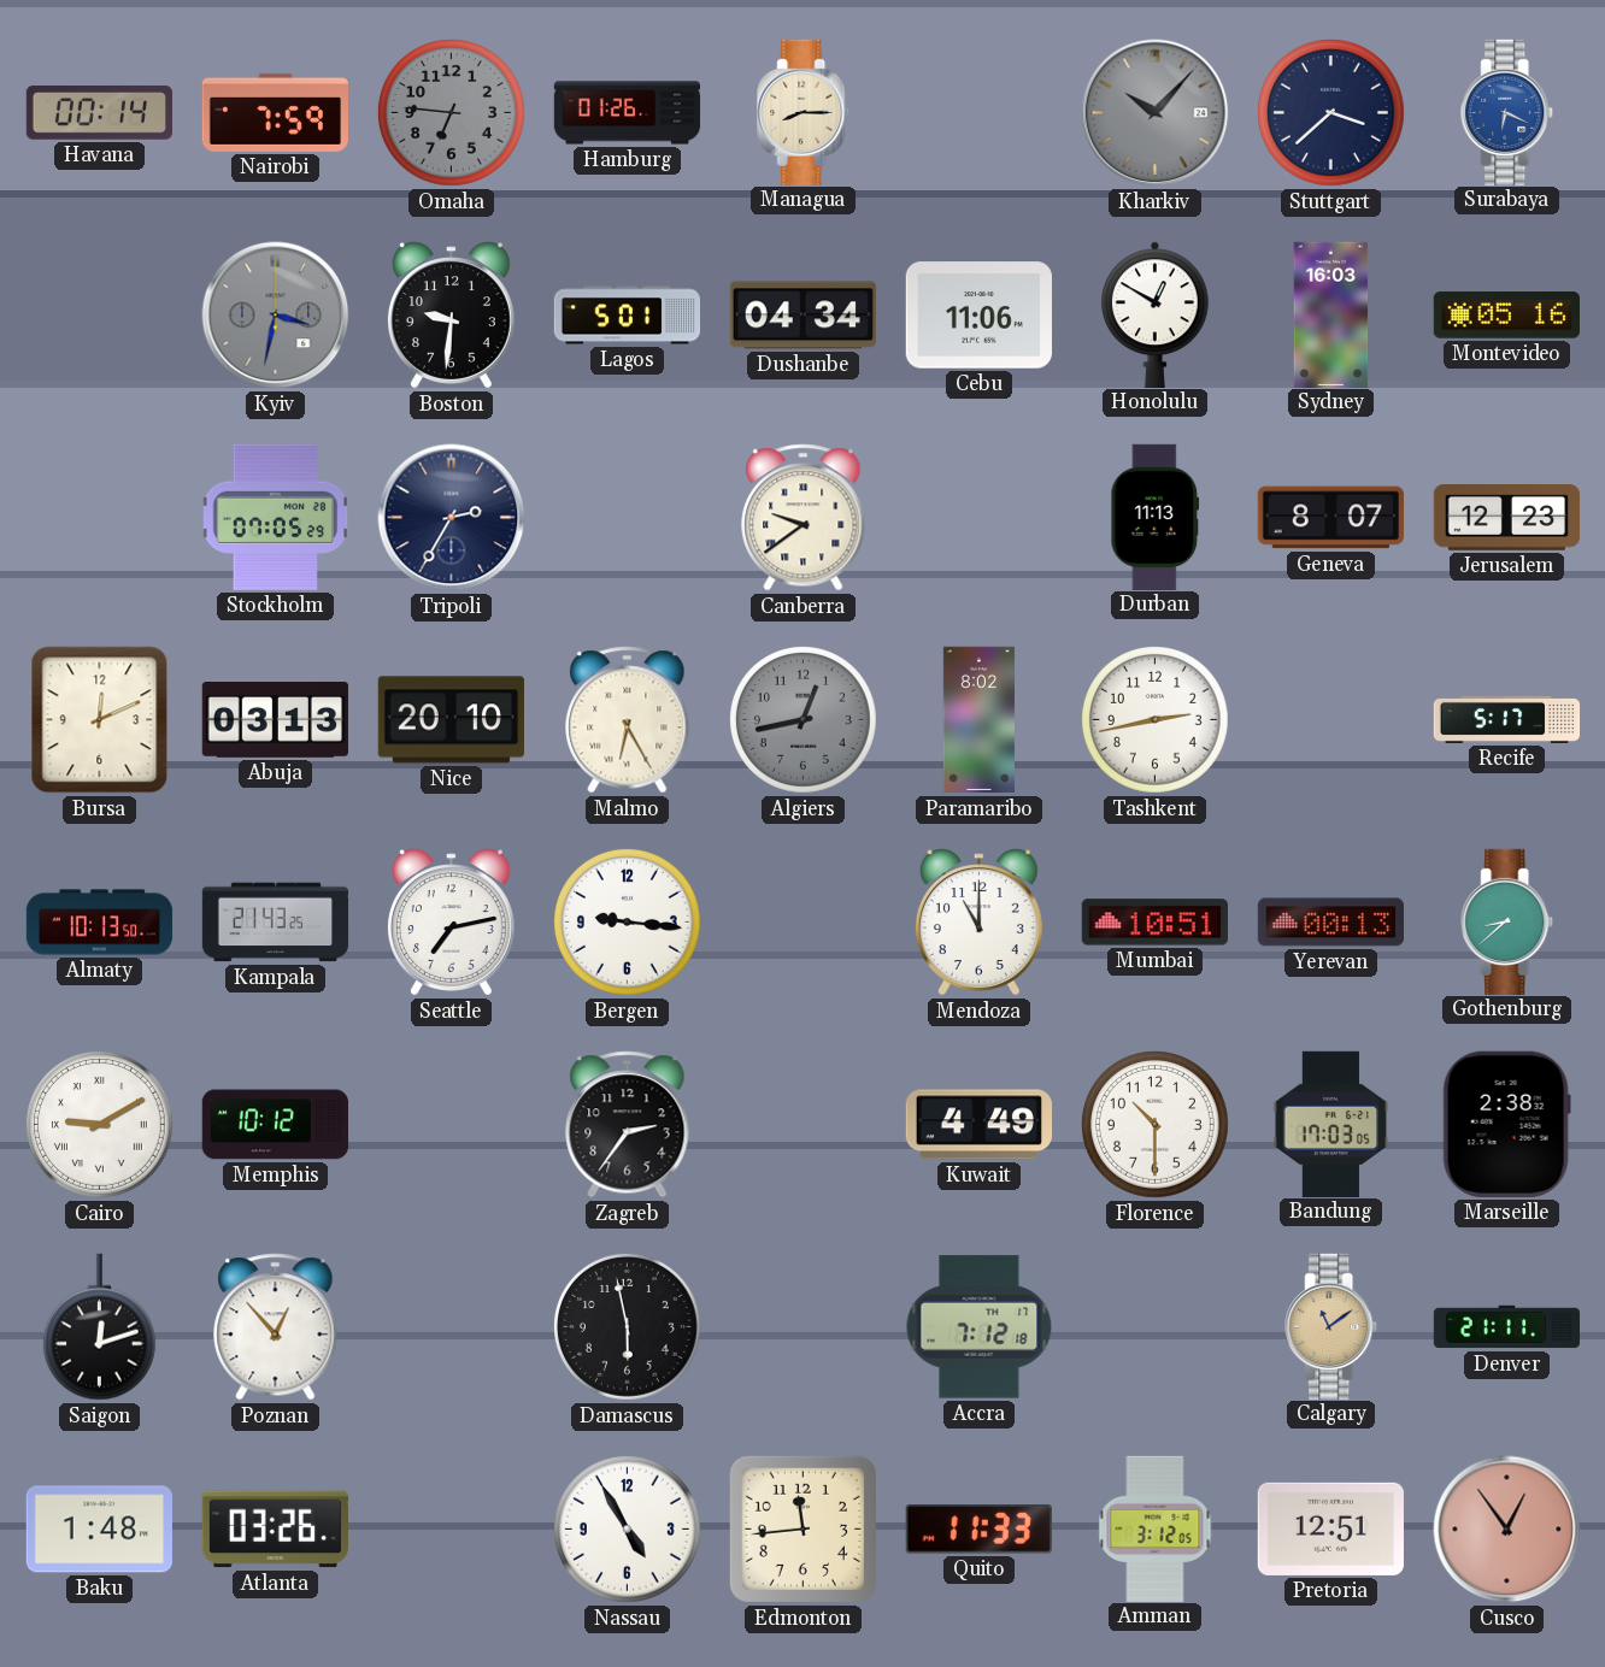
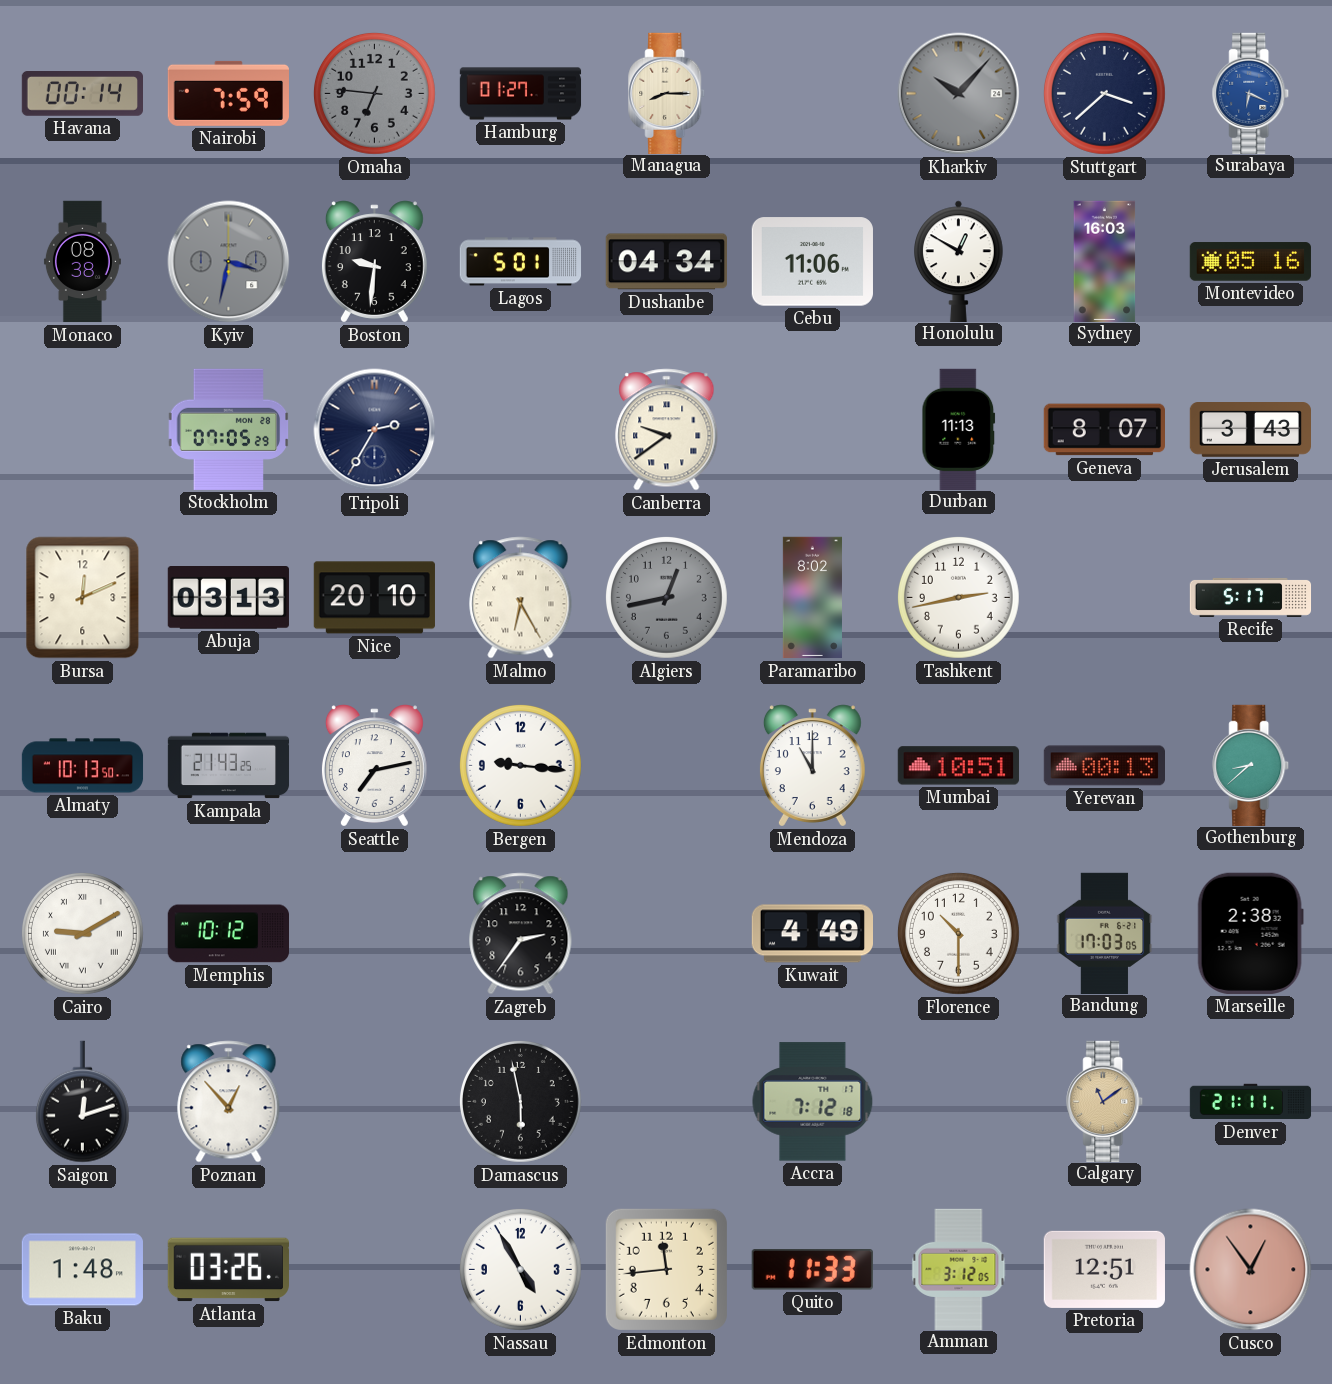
Hamburg: 01:26 -> 01:27 (521, 94)
Monaco: none -> 08:38 (82, 262)
Jerusalem: 12:23 -> 3:43 (1250, 430)
